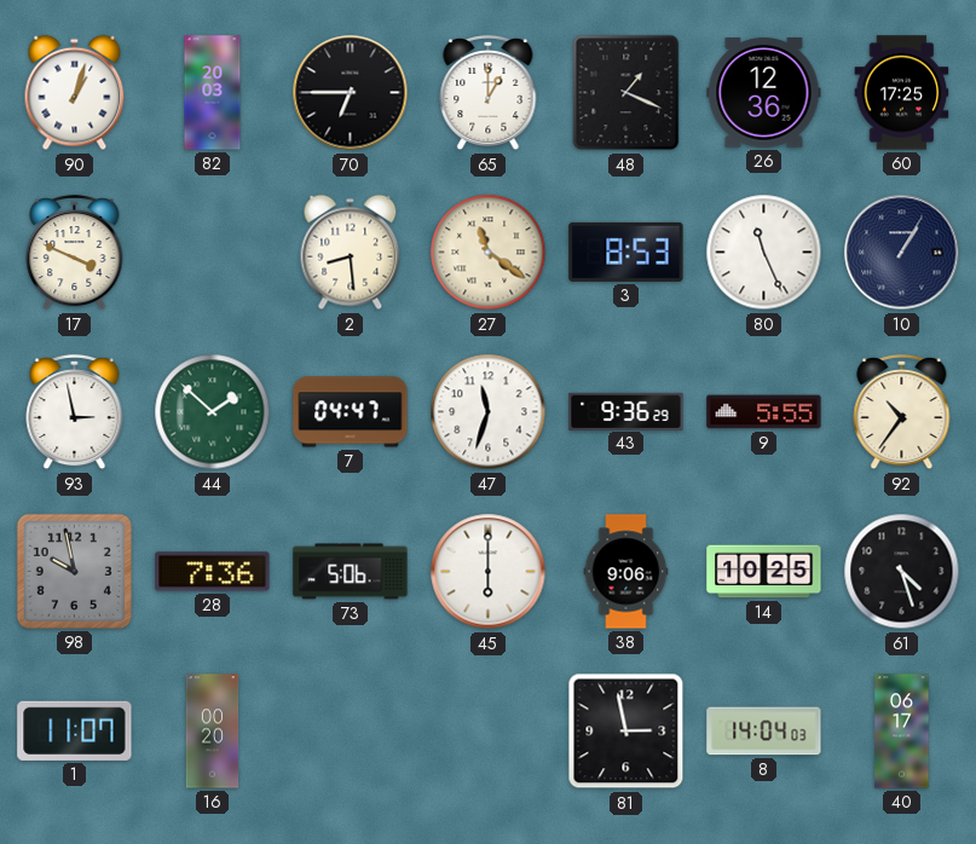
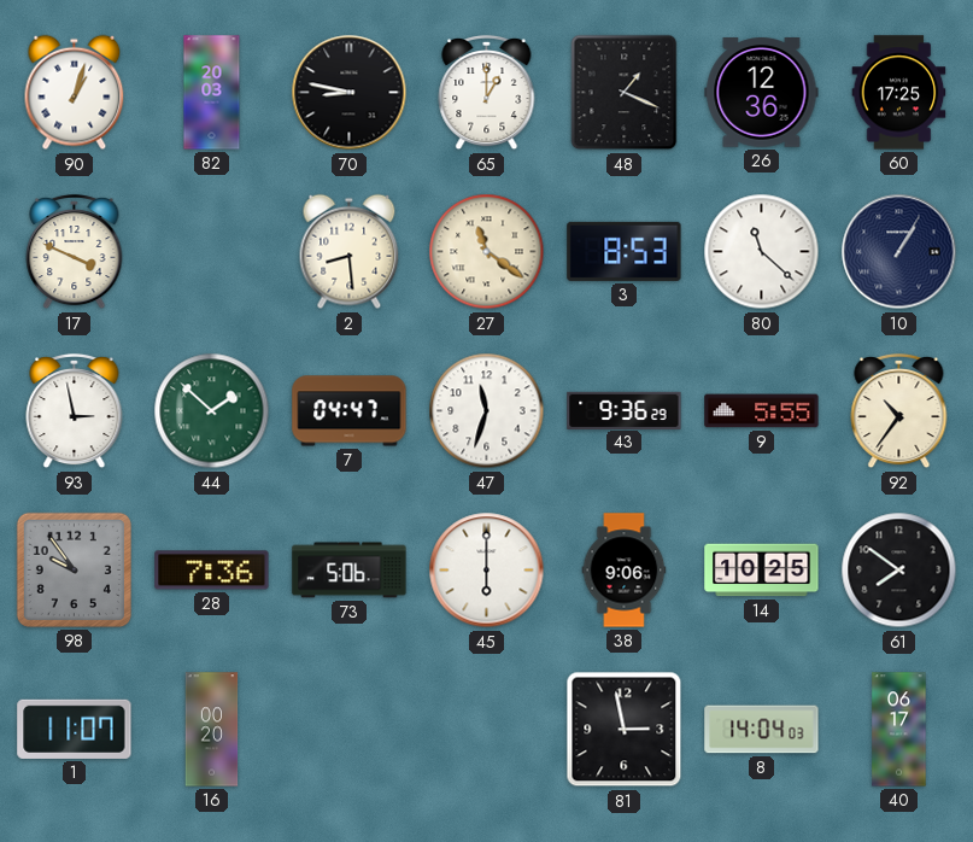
70: 6:45 -> 8:47 (350, 93)
80: 11:26 -> 11:22 (762, 252)
98: 9:58 -> 9:54 (74, 569)
61: 4:27 -> 7:51 (899, 571)
